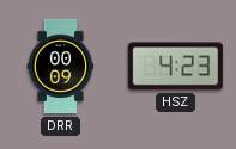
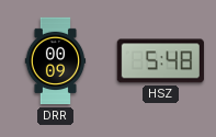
HSZ: 4:23 -> 5:48 (160, 61)
